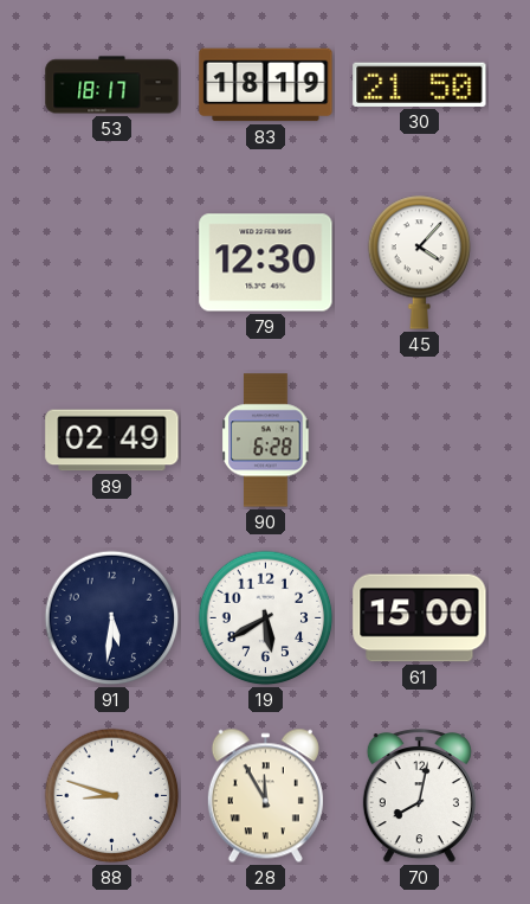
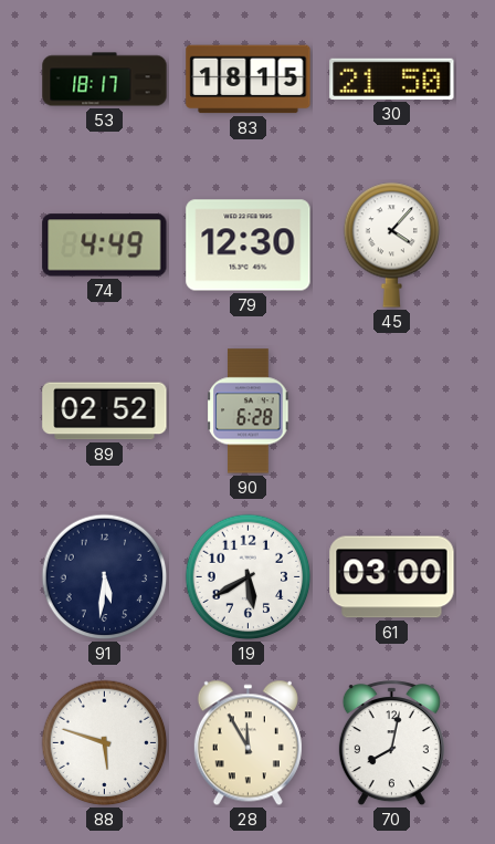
83: 18:19 -> 18:15 (249, 80)
74: none -> 4:49 (105, 246)
89: 02:49 -> 02:52 (105, 411)
61: 15:00 -> 03:00 (392, 577)
88: 8:48 -> 5:48 (105, 743)
